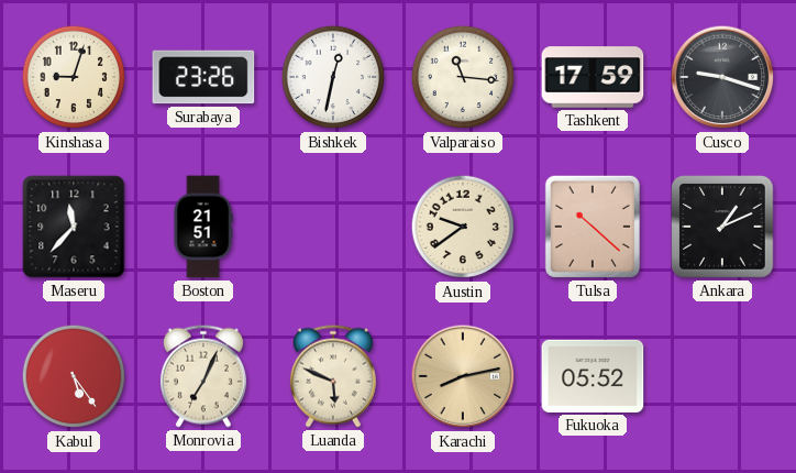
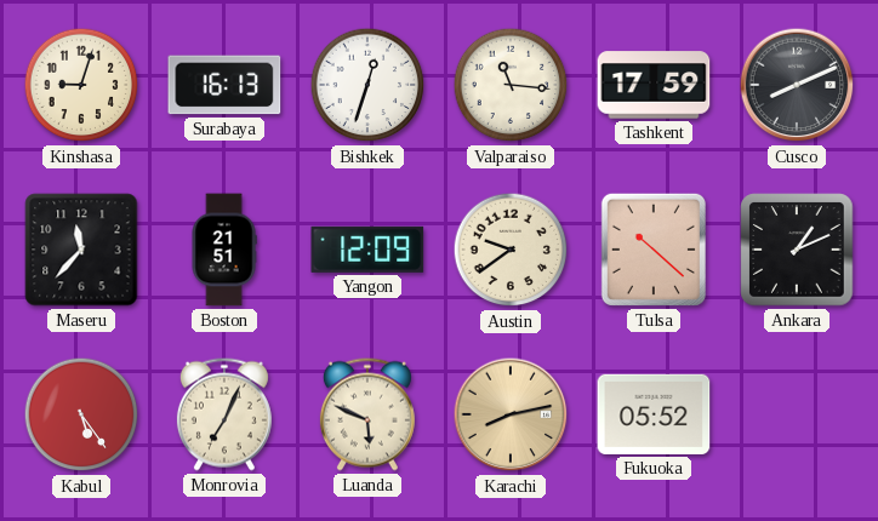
Surabaya: 23:26 -> 16:13 (224, 85)
Bishkek: 12:32 -> 12:33 (367, 85)
Cusco: 9:18 -> 8:11 (797, 85)
Yangon: none -> 12:09 (367, 250)
